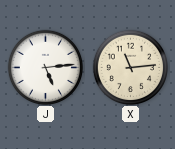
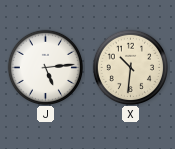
X: 11:14 -> 10:31 (130, 67)
